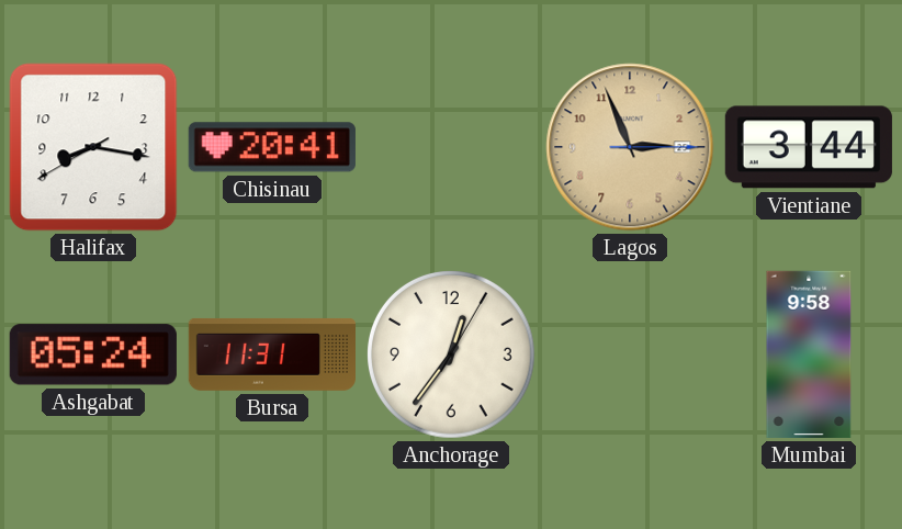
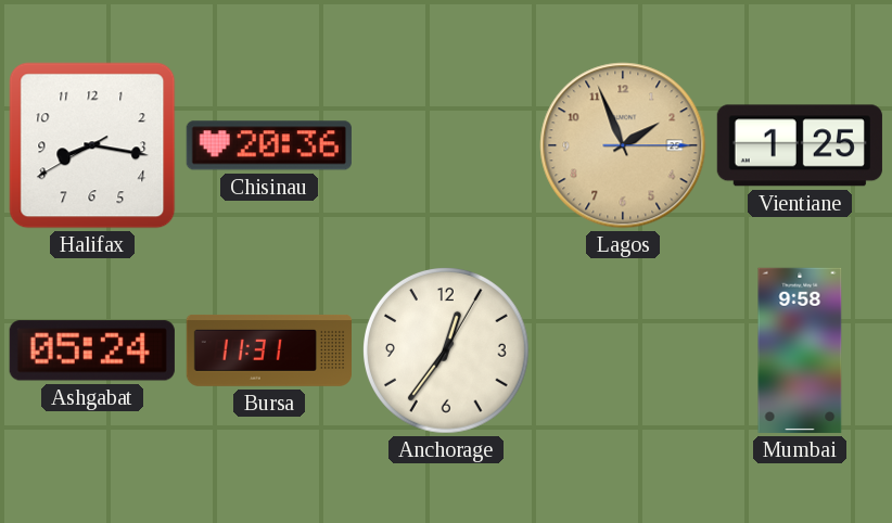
Chisinau: 20:41 -> 20:36 (269, 145)
Lagos: 2:56 -> 1:56 (623, 145)
Vientiane: 3:44 -> 1:25 (800, 145)
